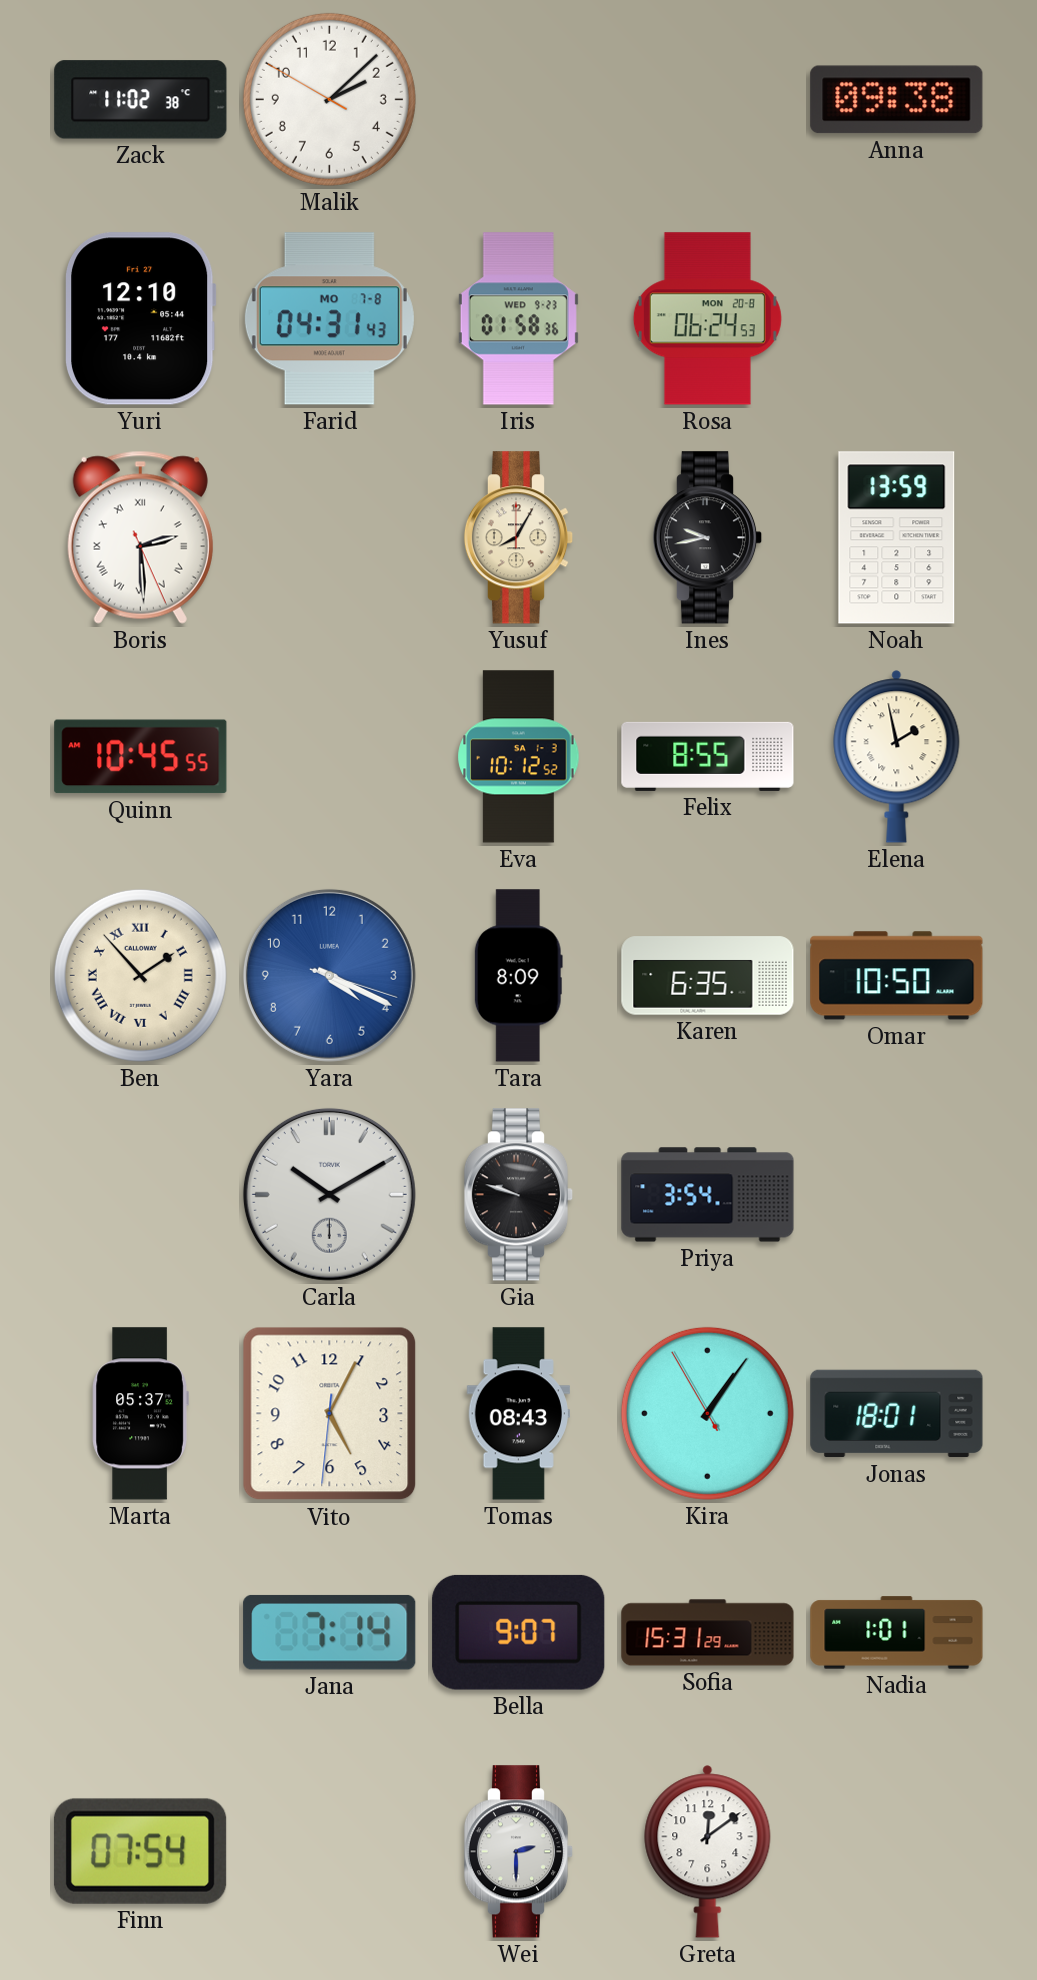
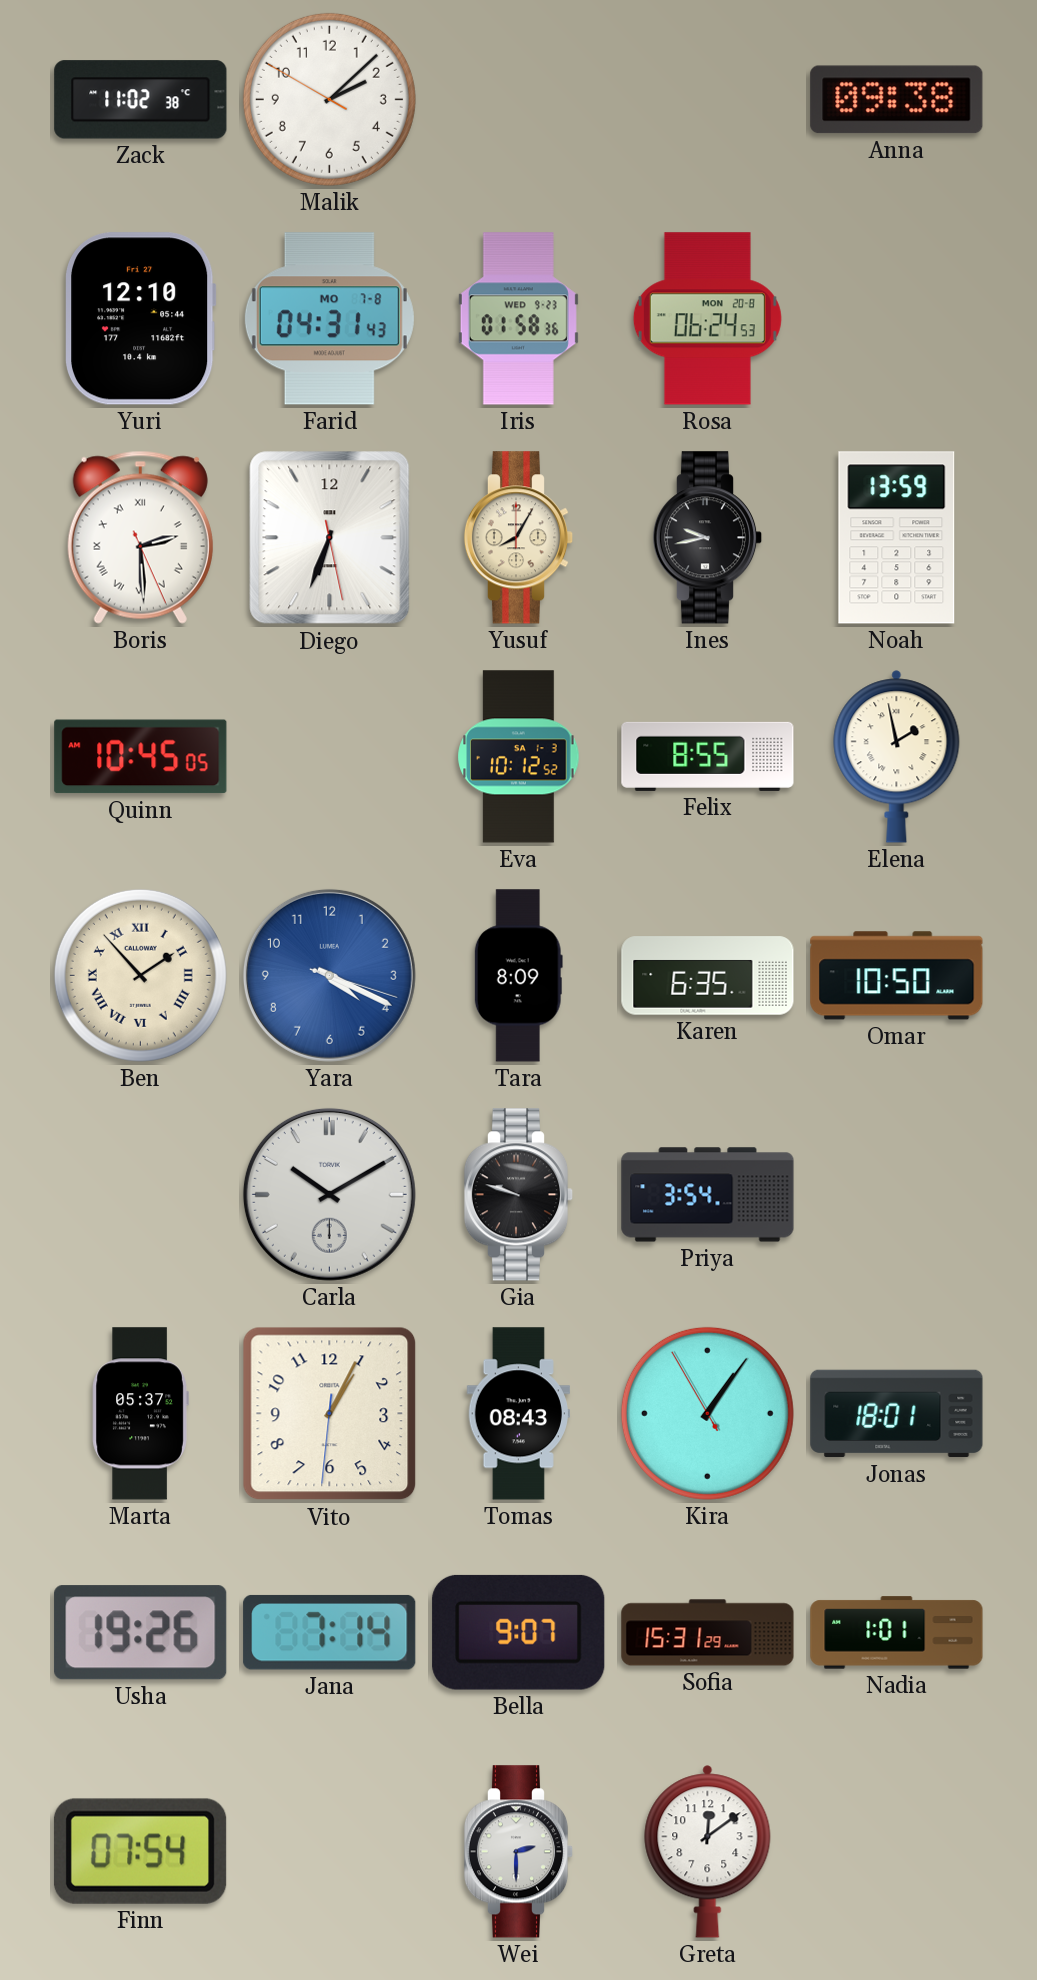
Diego: none -> 6:33 (330, 538)
Quinn: 10:45:55 -> 10:45:05 (141, 757)
Vito: 5:04 -> 1:04 (330, 1414)
Usha: none -> 19:26 (141, 1633)
